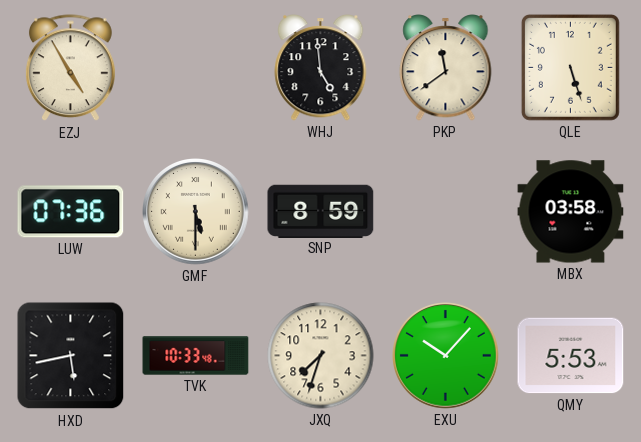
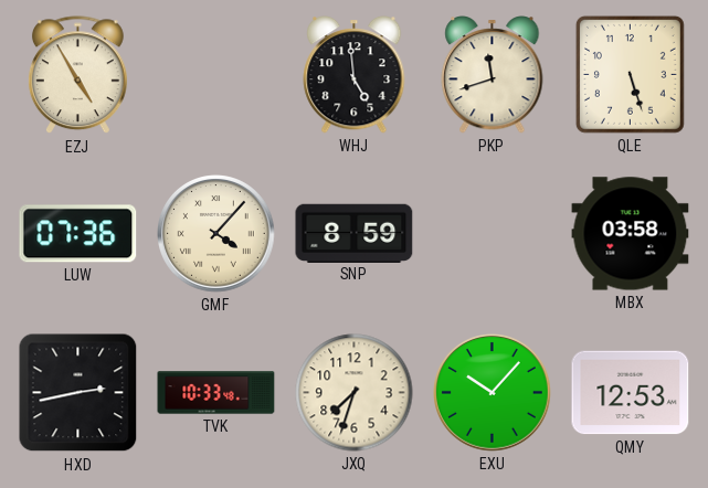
PKP: 11:39 -> 11:42 (493, 75)
GMF: 5:30 -> 4:07 (216, 234)
HXD: 5:43 -> 2:43 (78, 393)
QMY: 5:53 -> 12:53 (631, 393)
